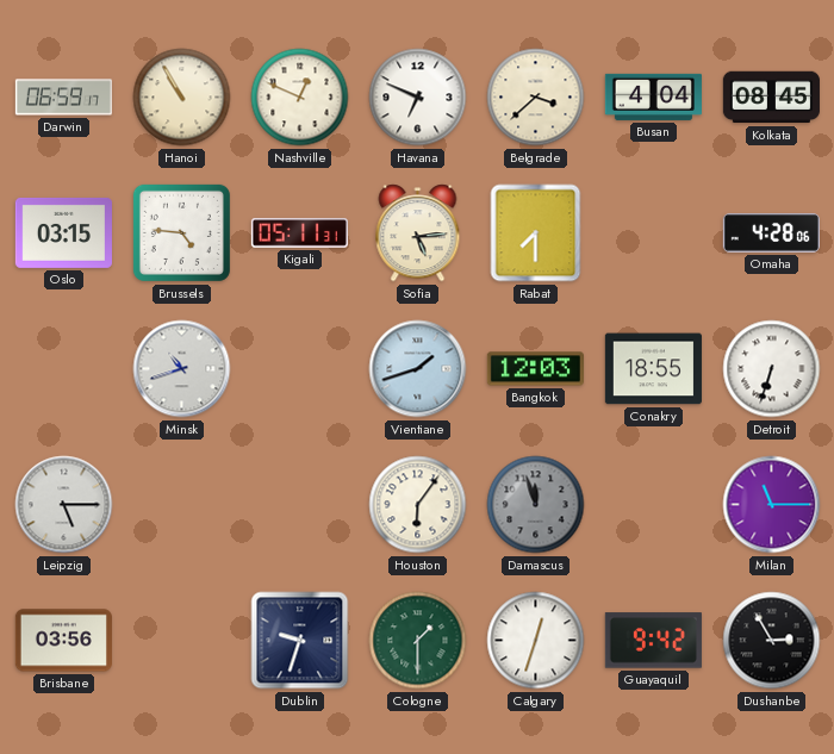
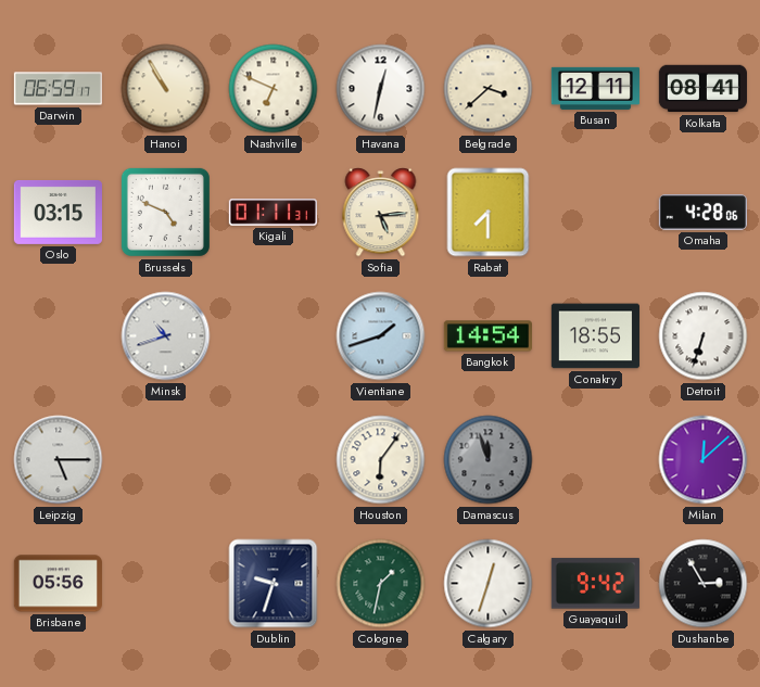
Nashville: 12:49 -> 6:49 (274, 89)
Havana: 6:49 -> 12:32 (381, 89)
Busan: 4:04 -> 12:11 (595, 88)
Kolkata: 08:45 -> 08:41 (702, 89)
Brussels: 4:46 -> 4:49 (165, 212)
Kigali: 05:11 -> 01:11 (273, 213)
Bangkok: 12:03 -> 14:54 (487, 336)
Milan: 11:15 -> 12:08 (704, 460)
Brisbane: 03:56 -> 05:56 (58, 584)
Cologne: 1:30 -> 1:32 (381, 584)
